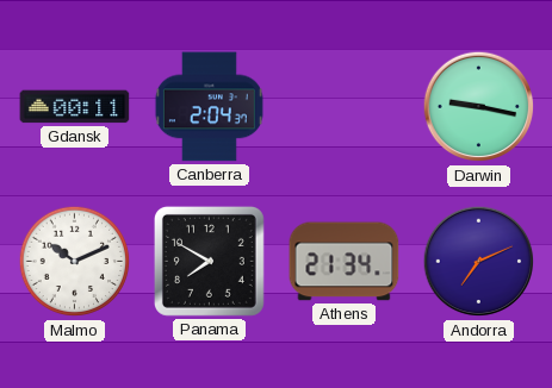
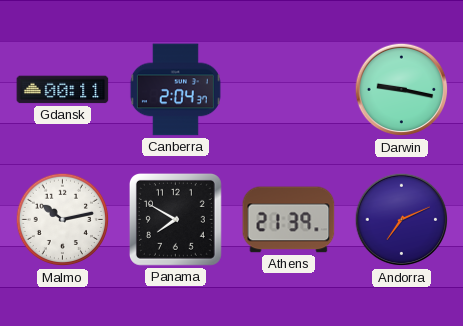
Malmo: 10:11 -> 10:13 (63, 220)
Athens: 21:34 -> 21:39 (289, 220)
